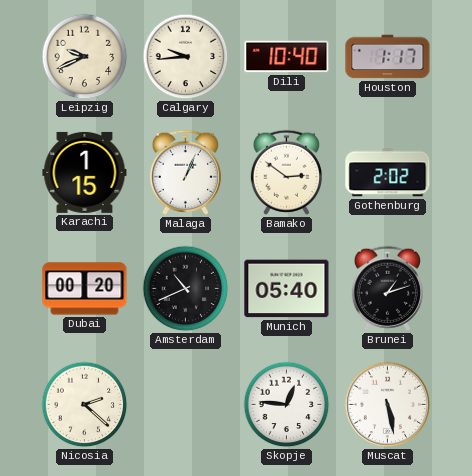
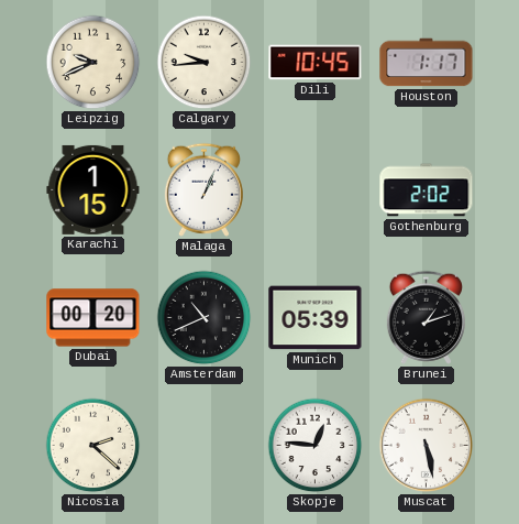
Dili: 10:40 -> 10:45 (316, 63)
Bamako: 2:51 -> none (286, 172)
Munich: 05:40 -> 05:39 (316, 318)
